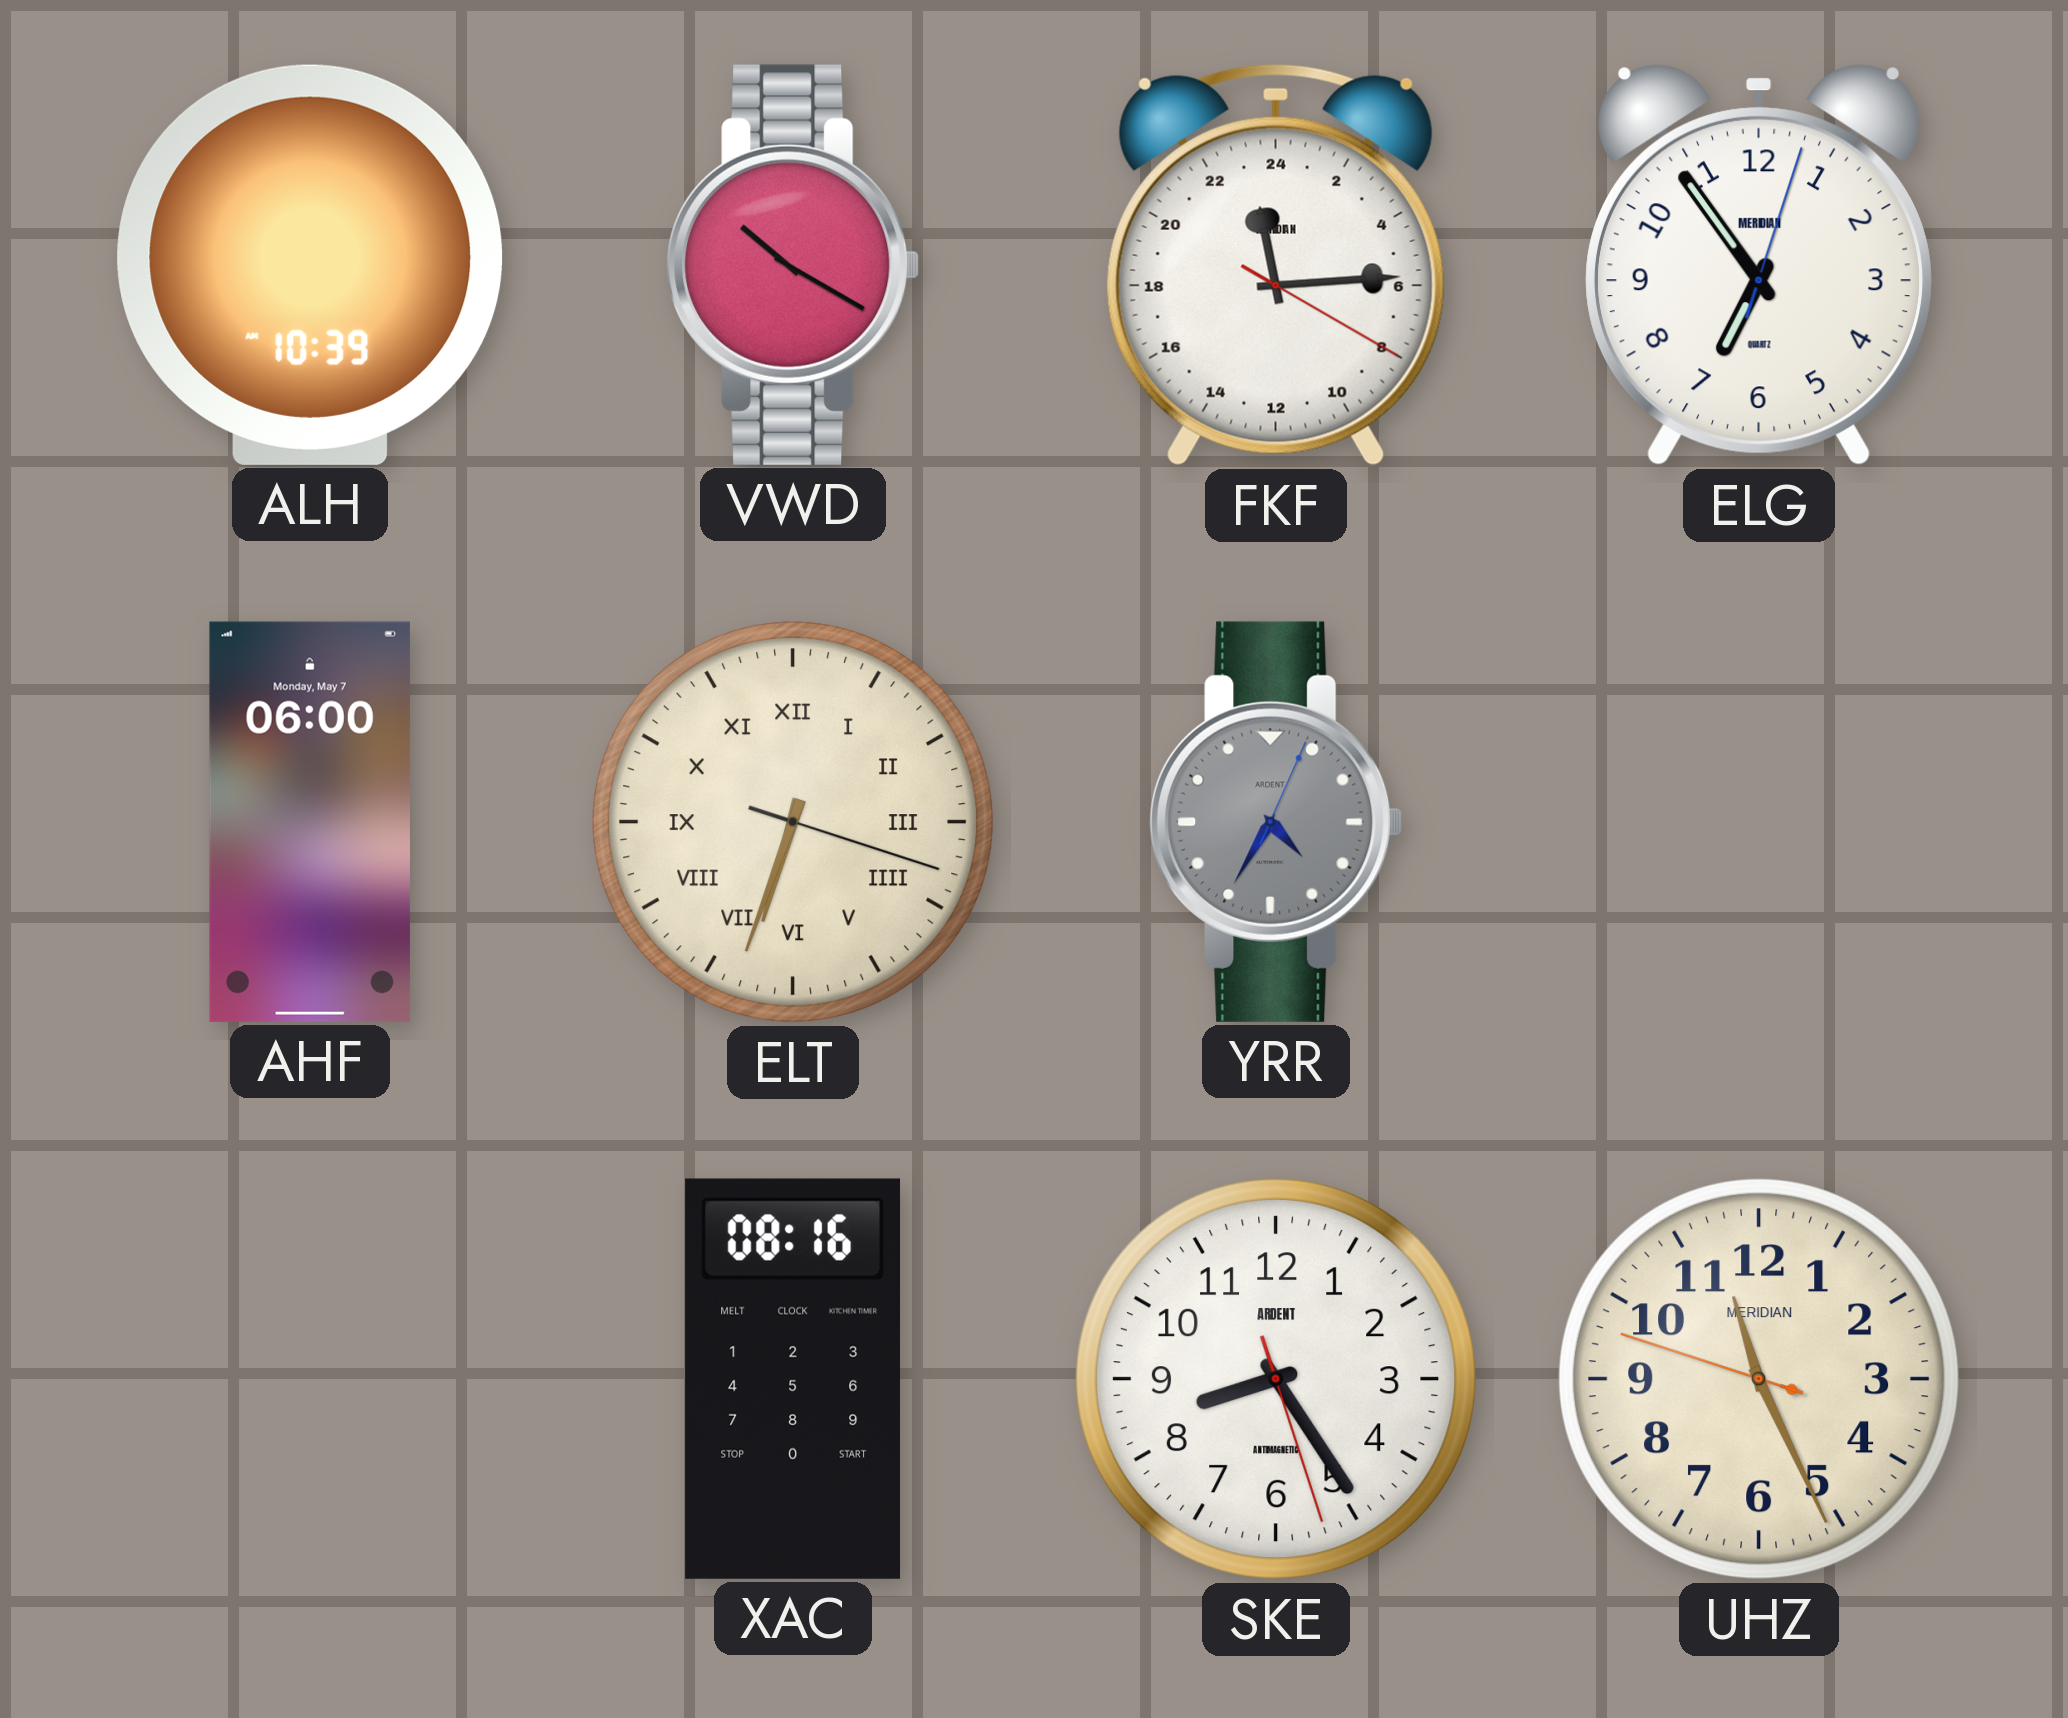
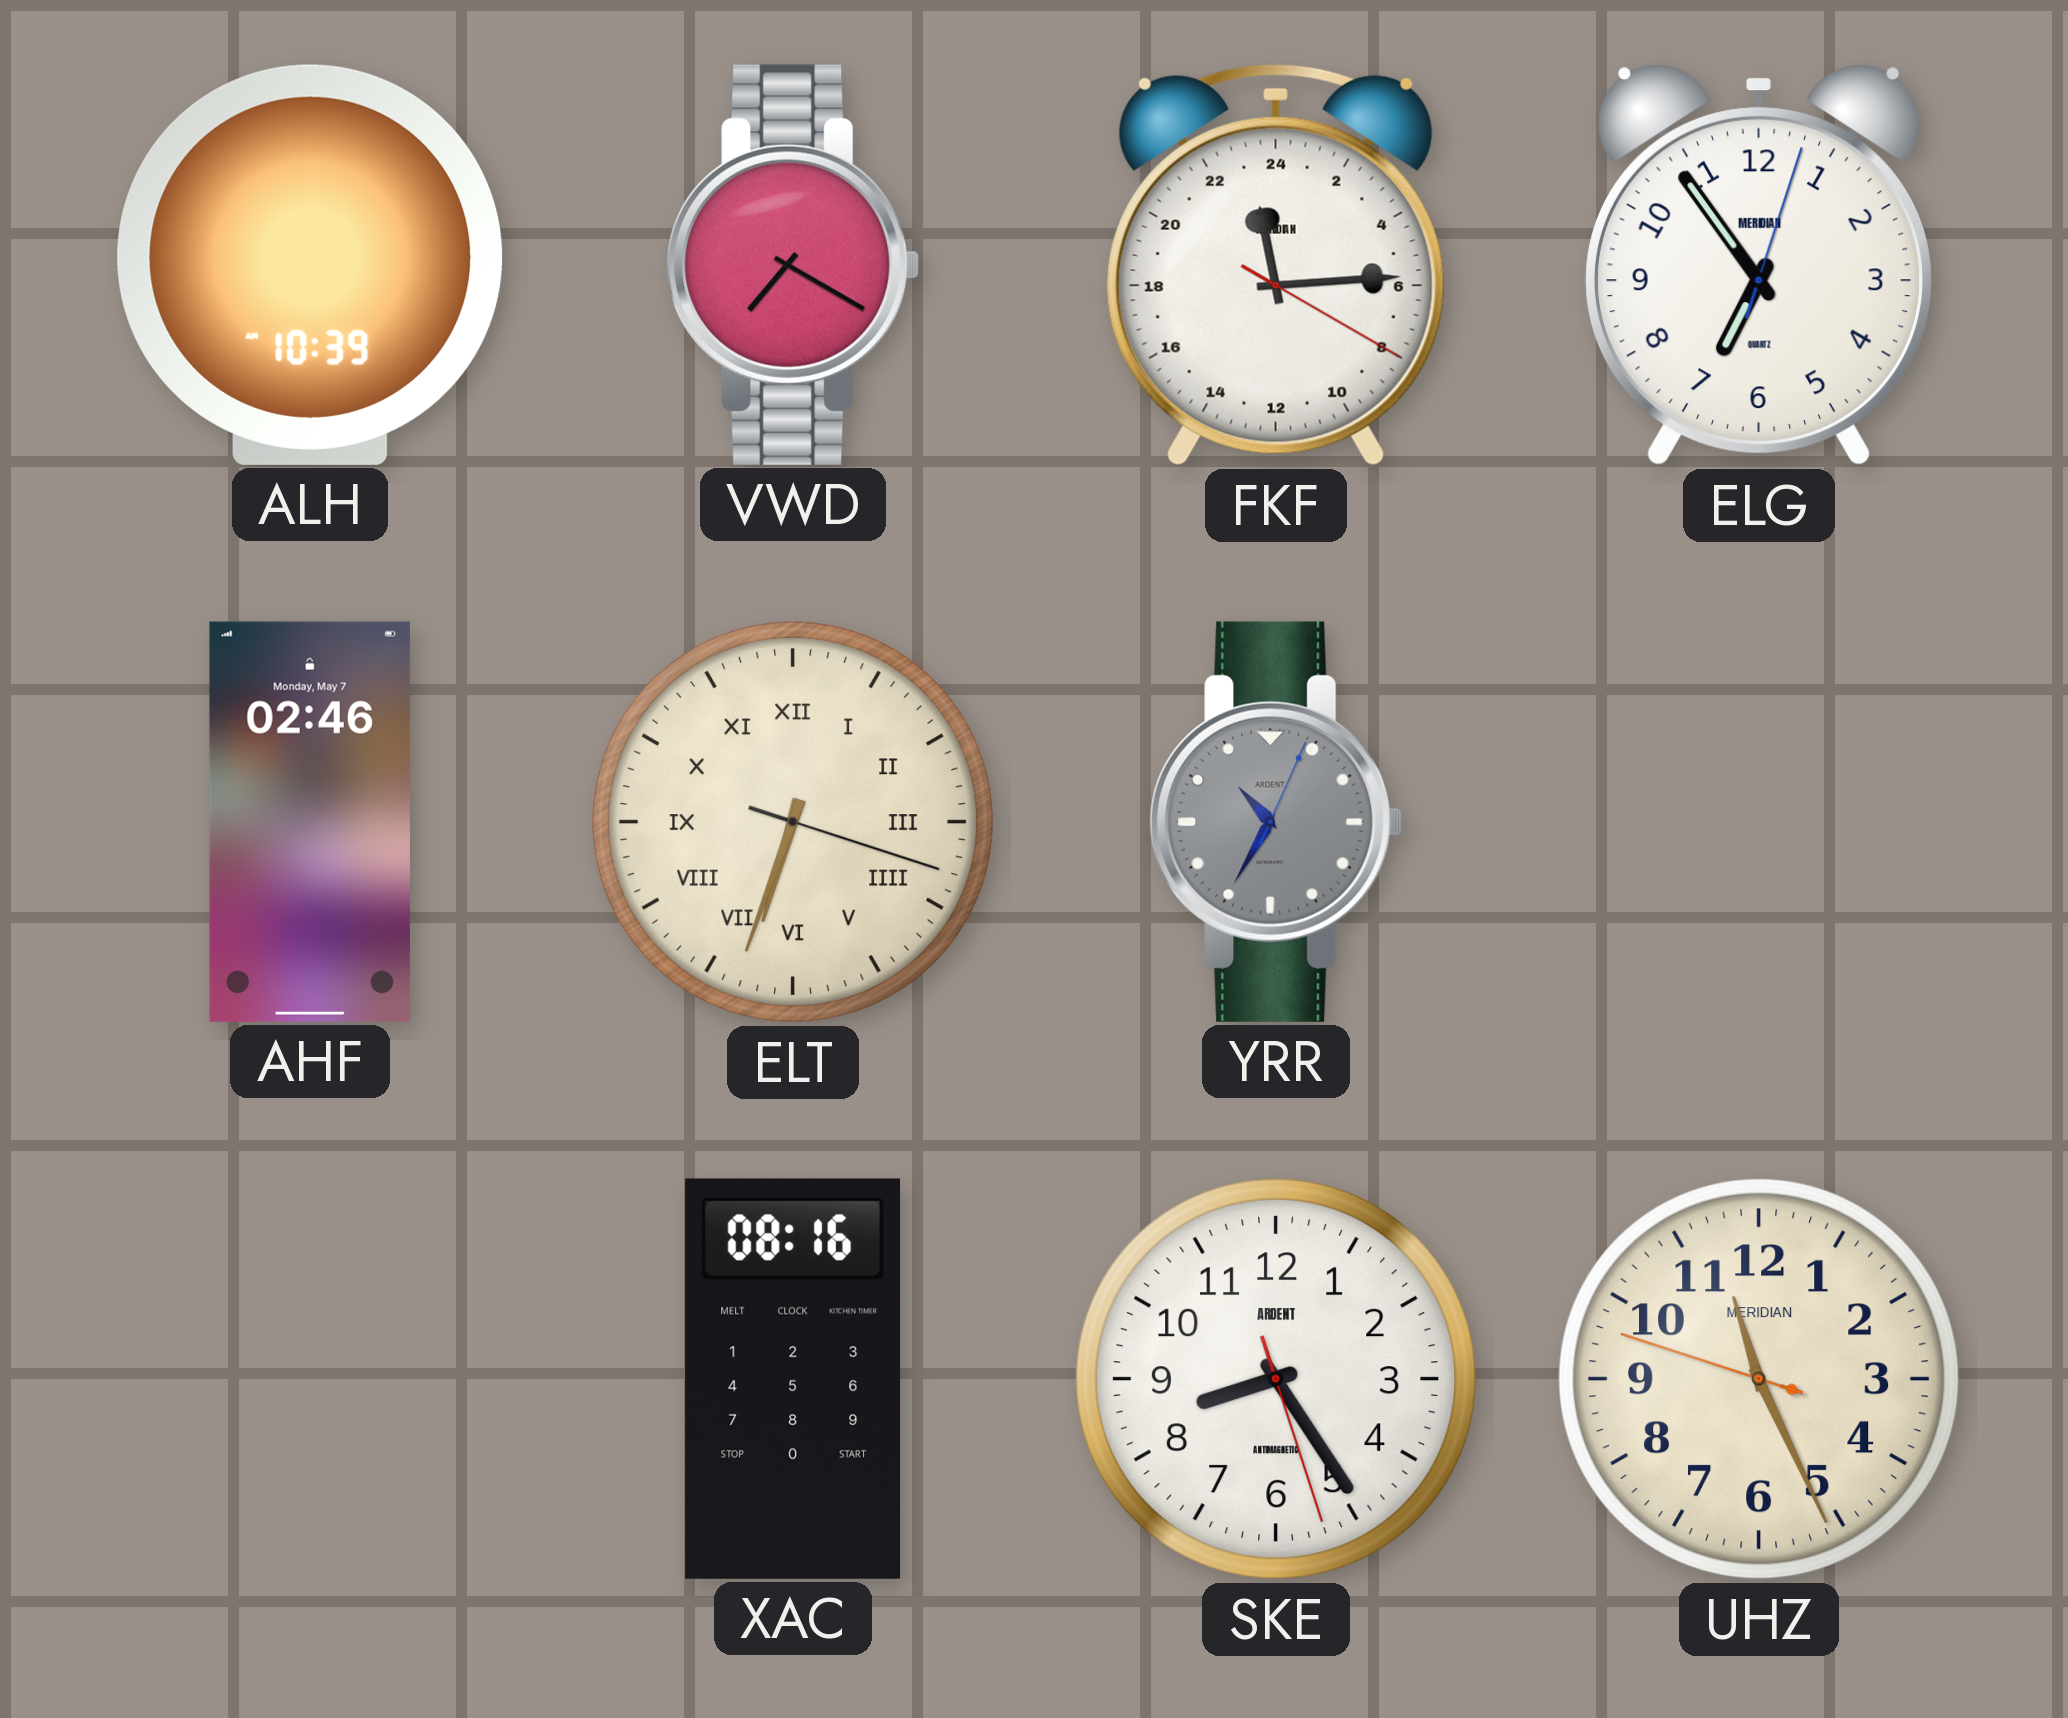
VWD: 10:20 -> 7:20 (793, 265)
AHF: 06:00 -> 02:46 (310, 822)
YRR: 4:35 -> 10:35 (1276, 822)
